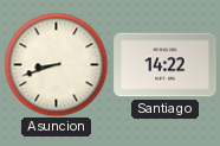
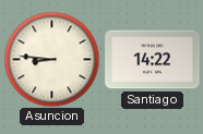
Asuncion: 8:42 -> 8:46 (51, 59)
